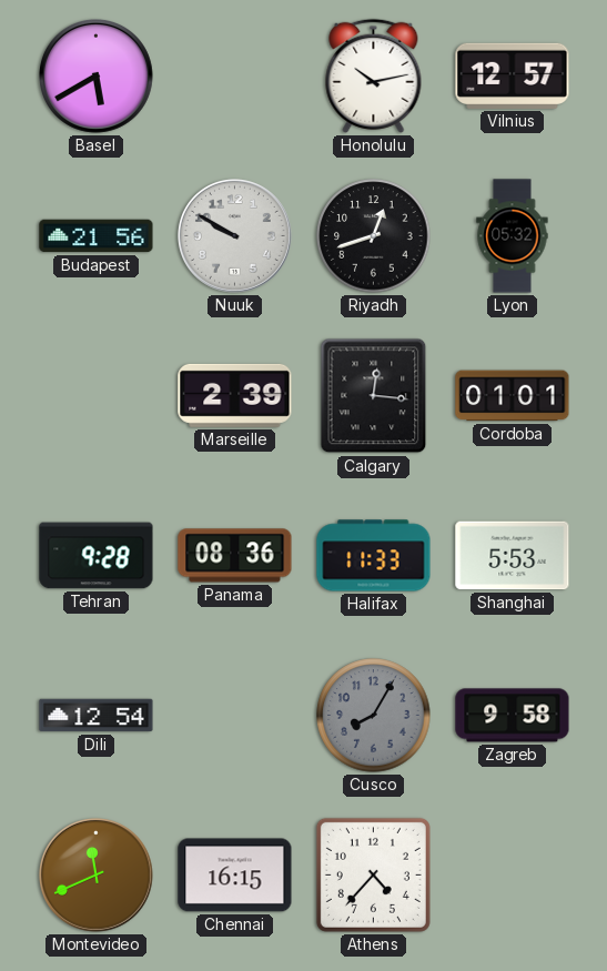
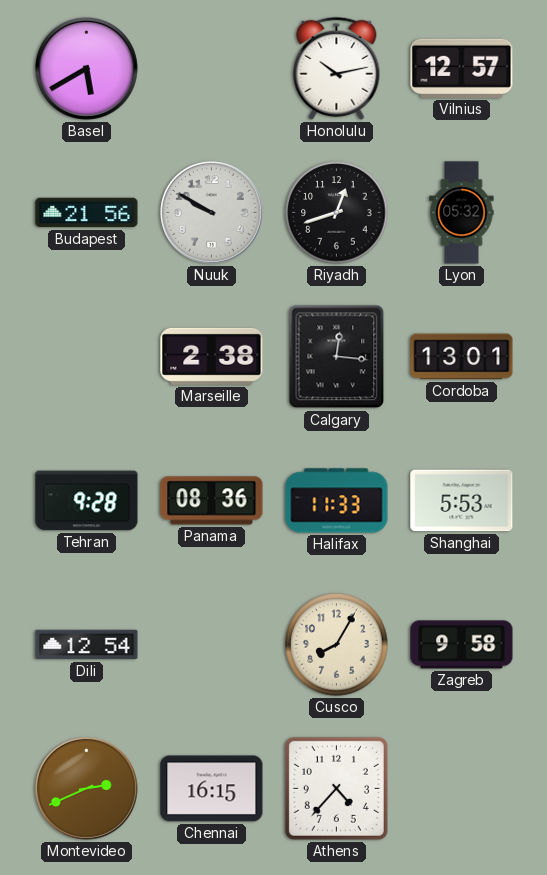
Marseille: 2:39 -> 2:38 (212, 356)
Cordoba: 01:01 -> 13:01 (462, 357)
Cusco dial: grey -> cream (337, 645)
Montevideo: 11:41 -> 2:41 (86, 788)
